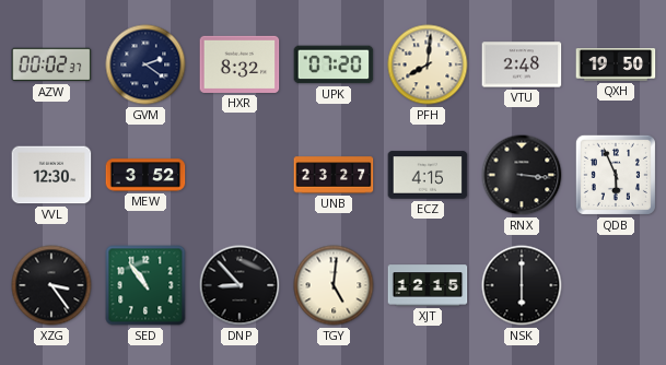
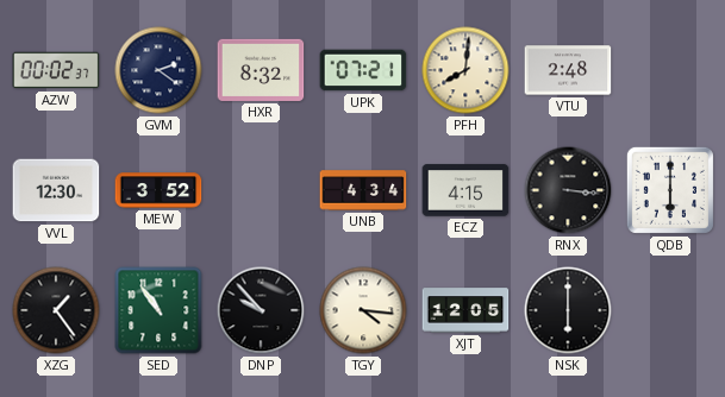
UPK: 07:20 -> 07:21 (363, 70)
QXH: 19:50 -> none (616, 64)
UNB: 23:27 -> 4:34 (363, 190)
QDB: 5:56 -> 6:00 (670, 190)
XZG: 3:24 -> 1:24 (56, 310)
DNP: 8:53 -> 9:53 (261, 310)
TGY: 5:01 -> 4:16 (363, 310)
XJT: 12:15 -> 12:05 (465, 310)
